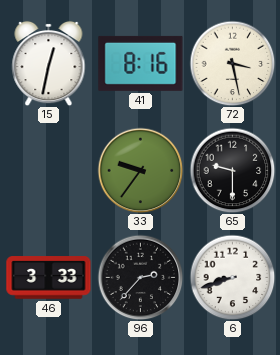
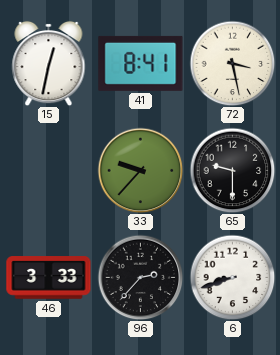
41: 8:16 -> 8:41 (141, 63)
33: 9:36 -> 9:37 (140, 170)
